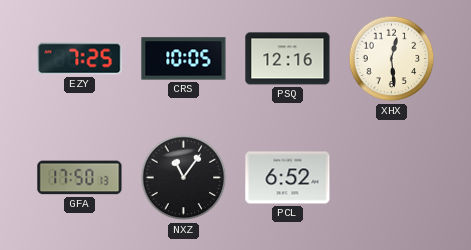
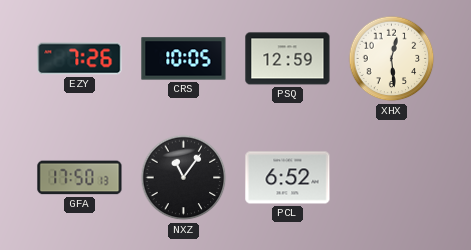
EZY: 7:25 -> 7:26 (80, 59)
PSQ: 12:16 -> 12:59 (288, 59)
